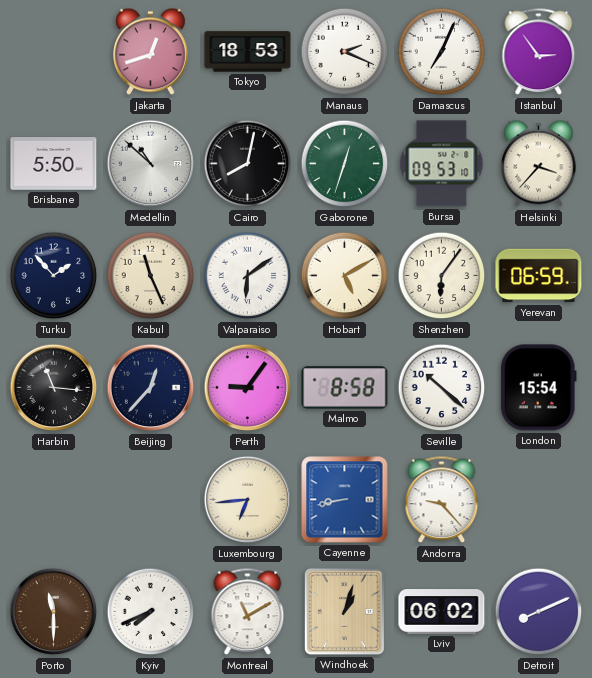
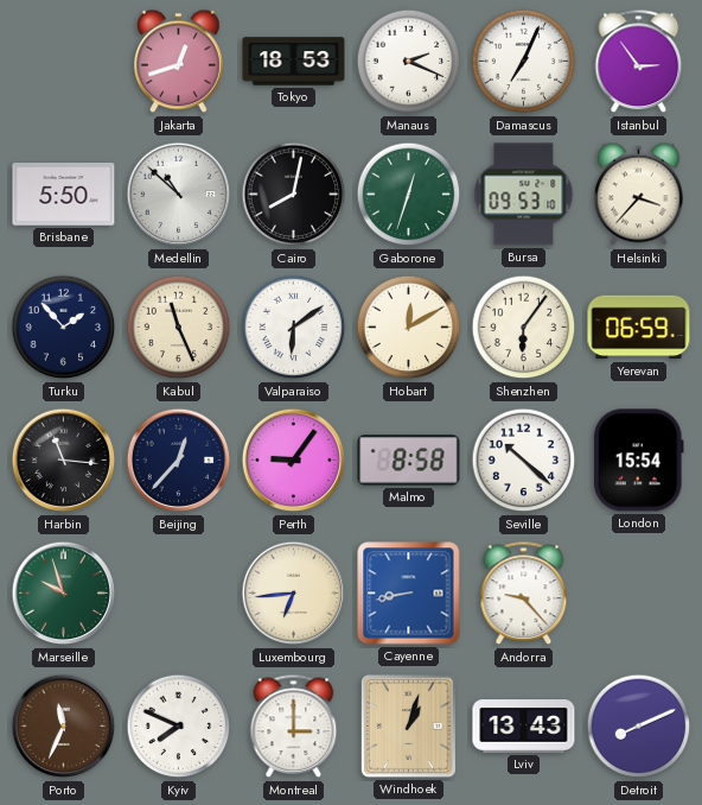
Hobart: 5:10 -> 12:10 (409, 328)
Marseille: none -> 9:57 (64, 594)
Porto: 11:30 -> 11:34 (64, 727)
Kyiv: 7:41 -> 7:49 (179, 727)
Montreal: 11:10 -> 3:00 (294, 727)
Lviv: 06:02 -> 13:43 (524, 727)
